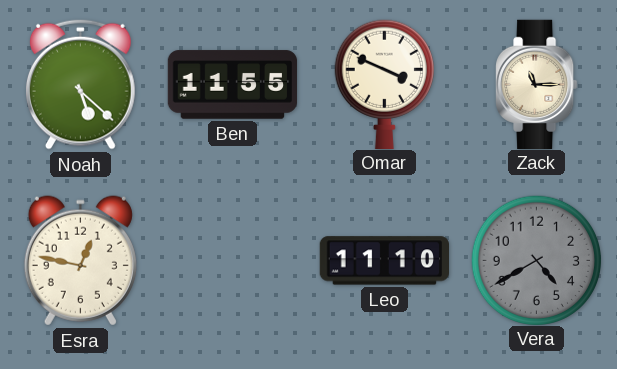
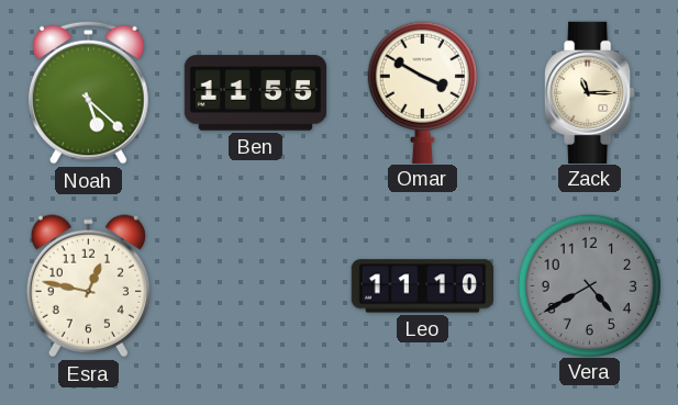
Omar: 3:49 -> 3:50 (422, 92)
